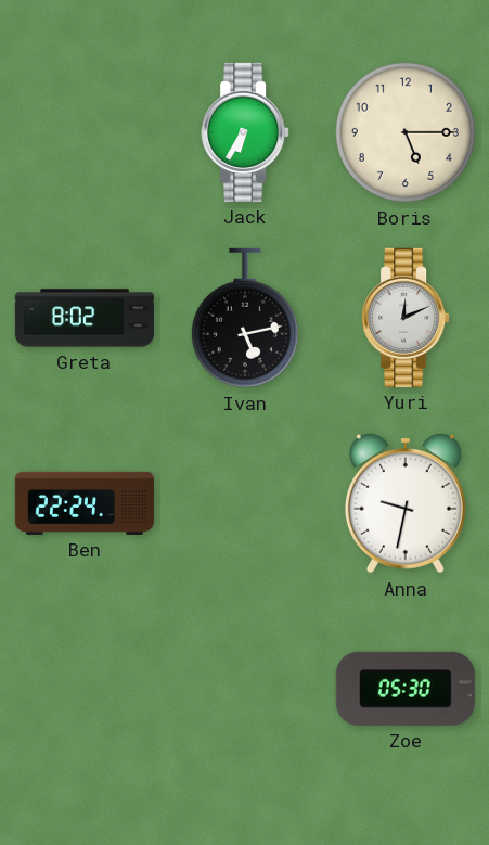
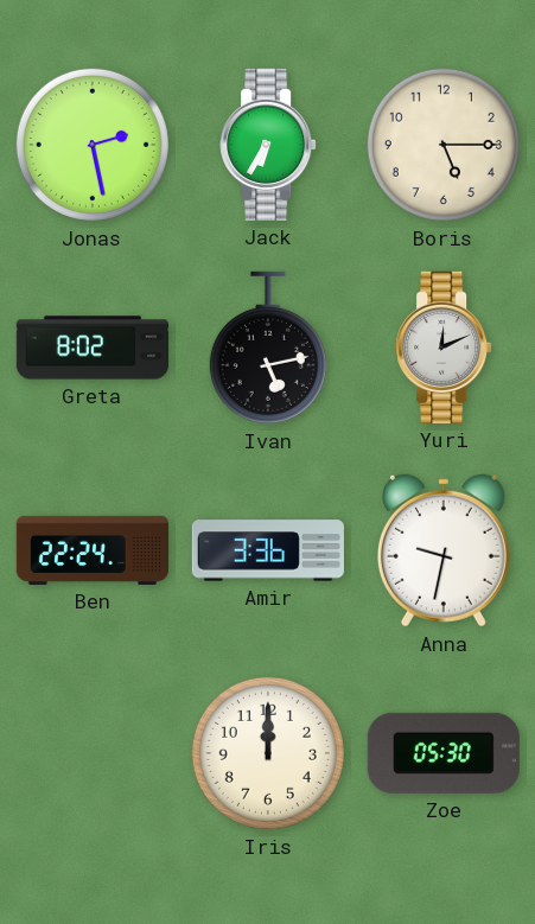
Jonas: none -> 2:28 (93, 145)
Amir: none -> 3:36 (268, 550)
Iris: none -> 12:00 (268, 753)
